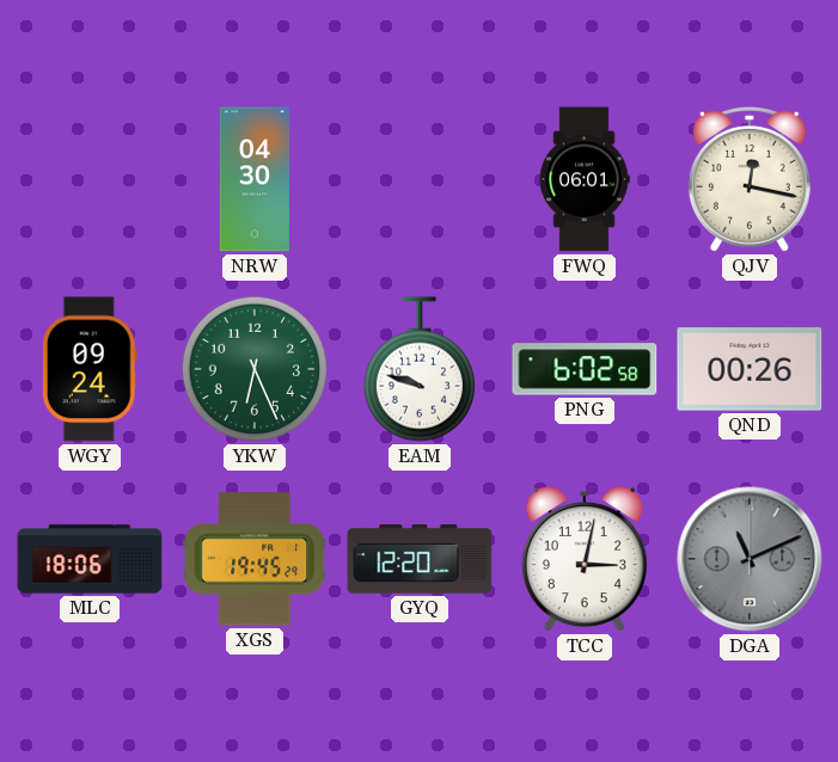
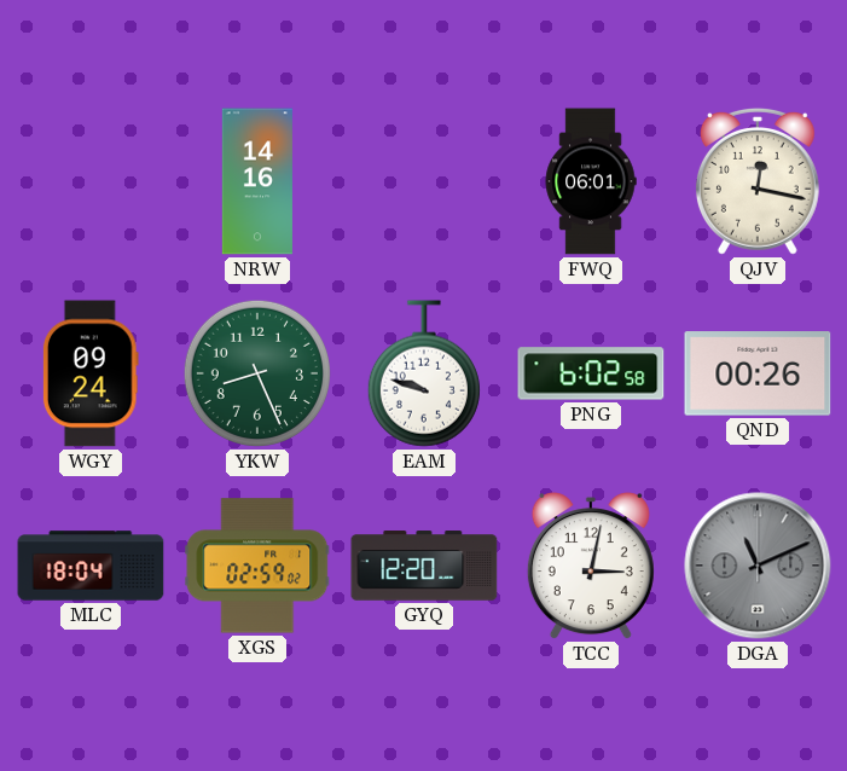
NRW: 04:30 -> 14:16 (257, 181)
YKW: 6:26 -> 8:26 (257, 373)
MLC: 18:06 -> 18:04 (91, 566)
XGS: 19:45 -> 02:59 (257, 566)
